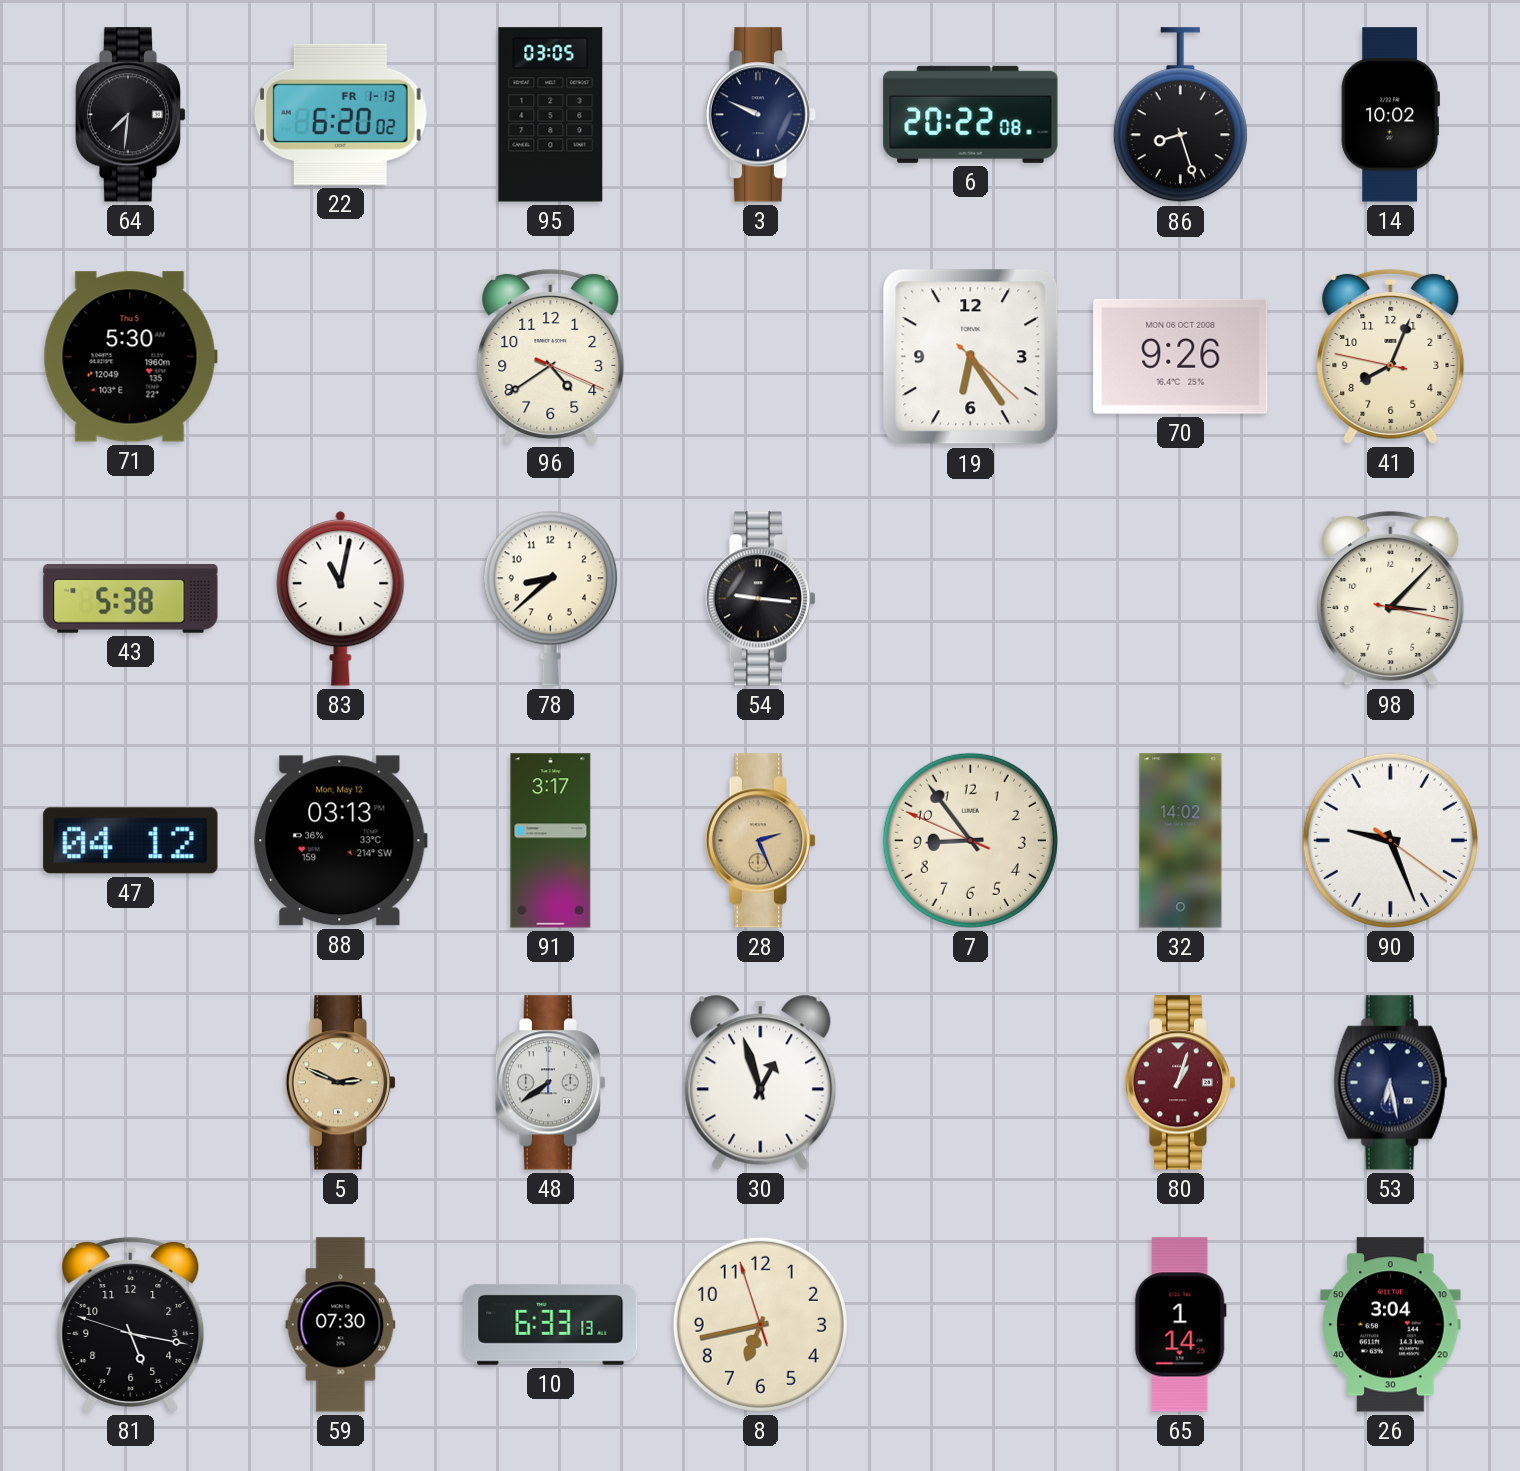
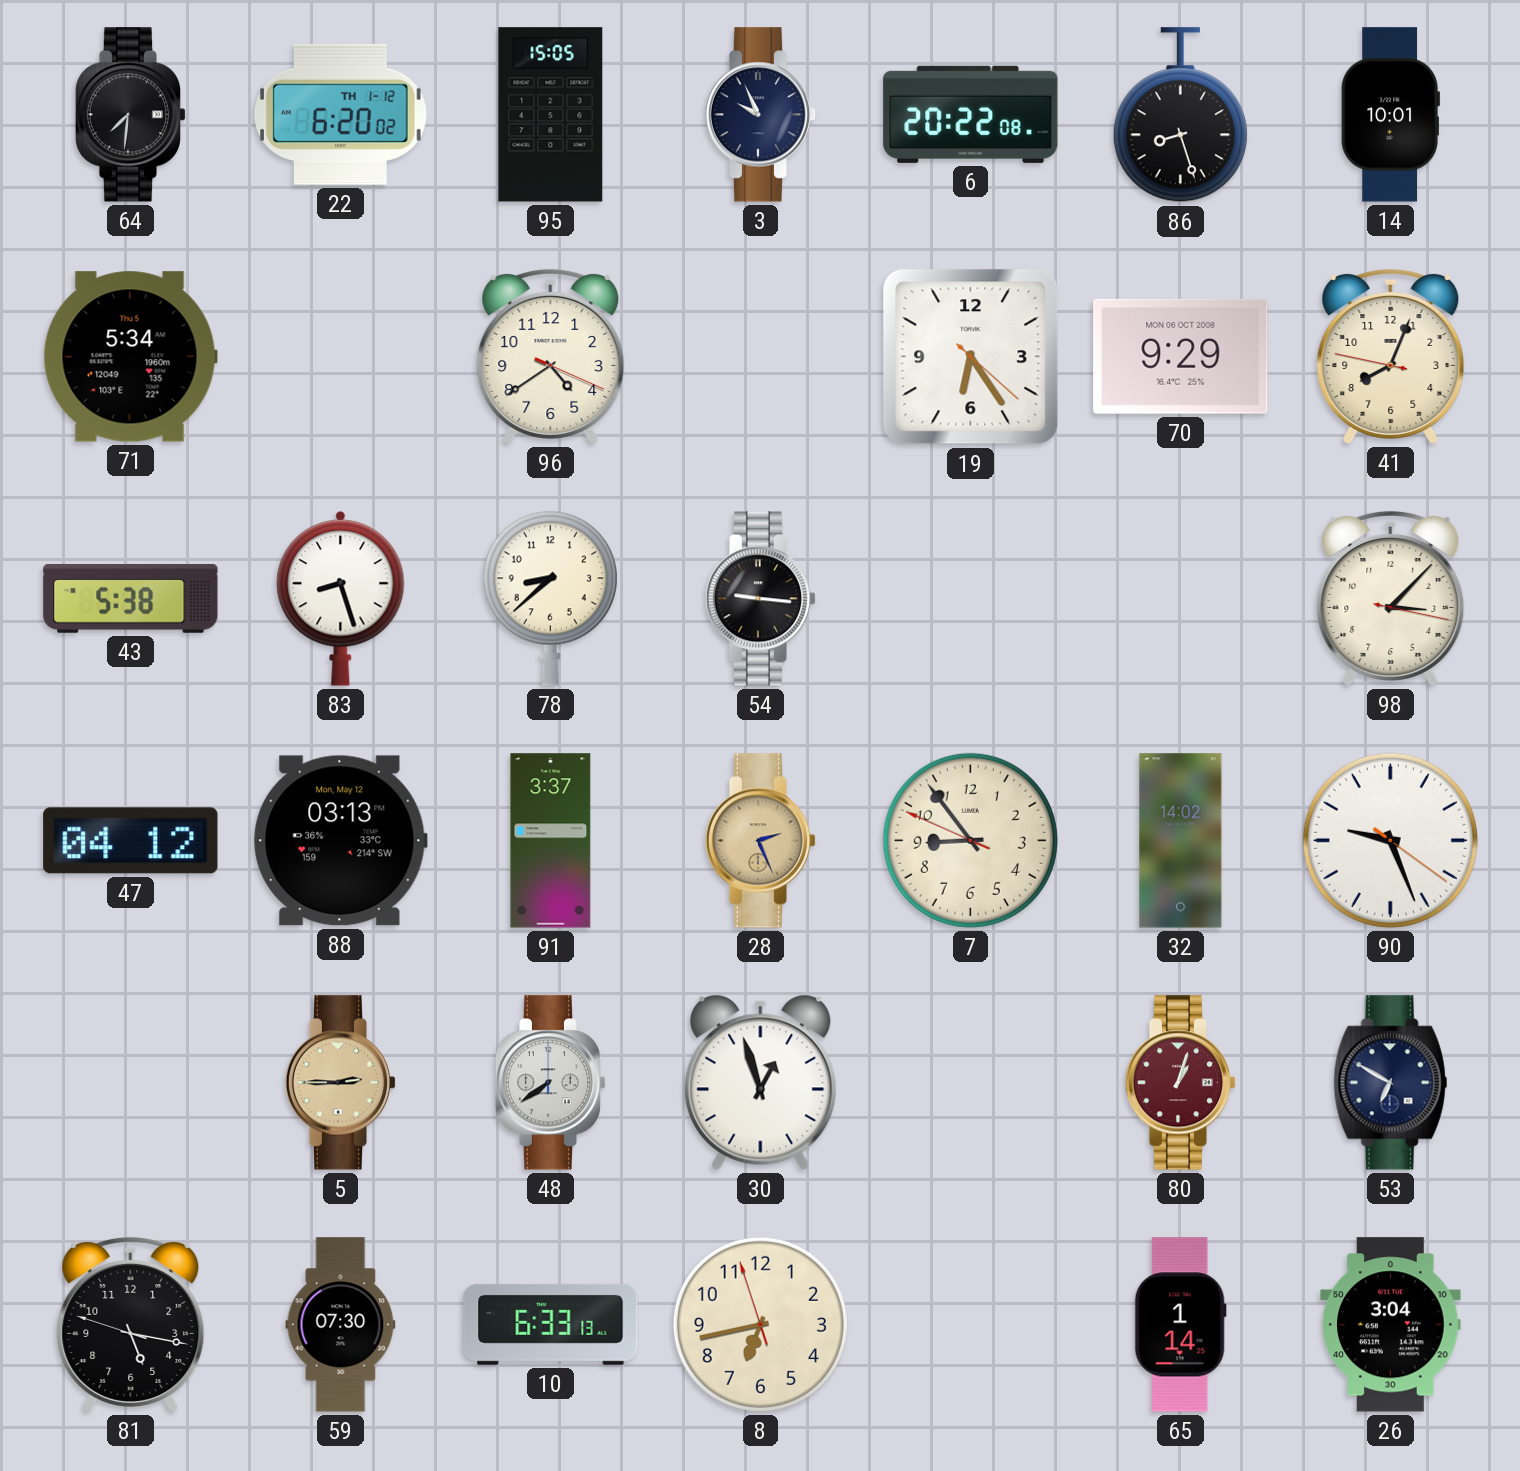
22 date: FR 1-13 -> TH 1-12 (340, 114)
95: 03:05 -> 15:05 (551, 115)
3: 9:49 -> 9:56 (761, 115)
14: 10:02 -> 10:01 (1390, 115)
71: 5:30 -> 5:34 (130, 357)
70: 9:26 -> 9:29 (1181, 356)
83: 11:02 -> 8:27 (341, 599)
91: 3:17 -> 3:37 (551, 841)
5: 2:49 -> 2:45 (341, 1083)
53: 6:28 -> 6:50 (1391, 1083)
